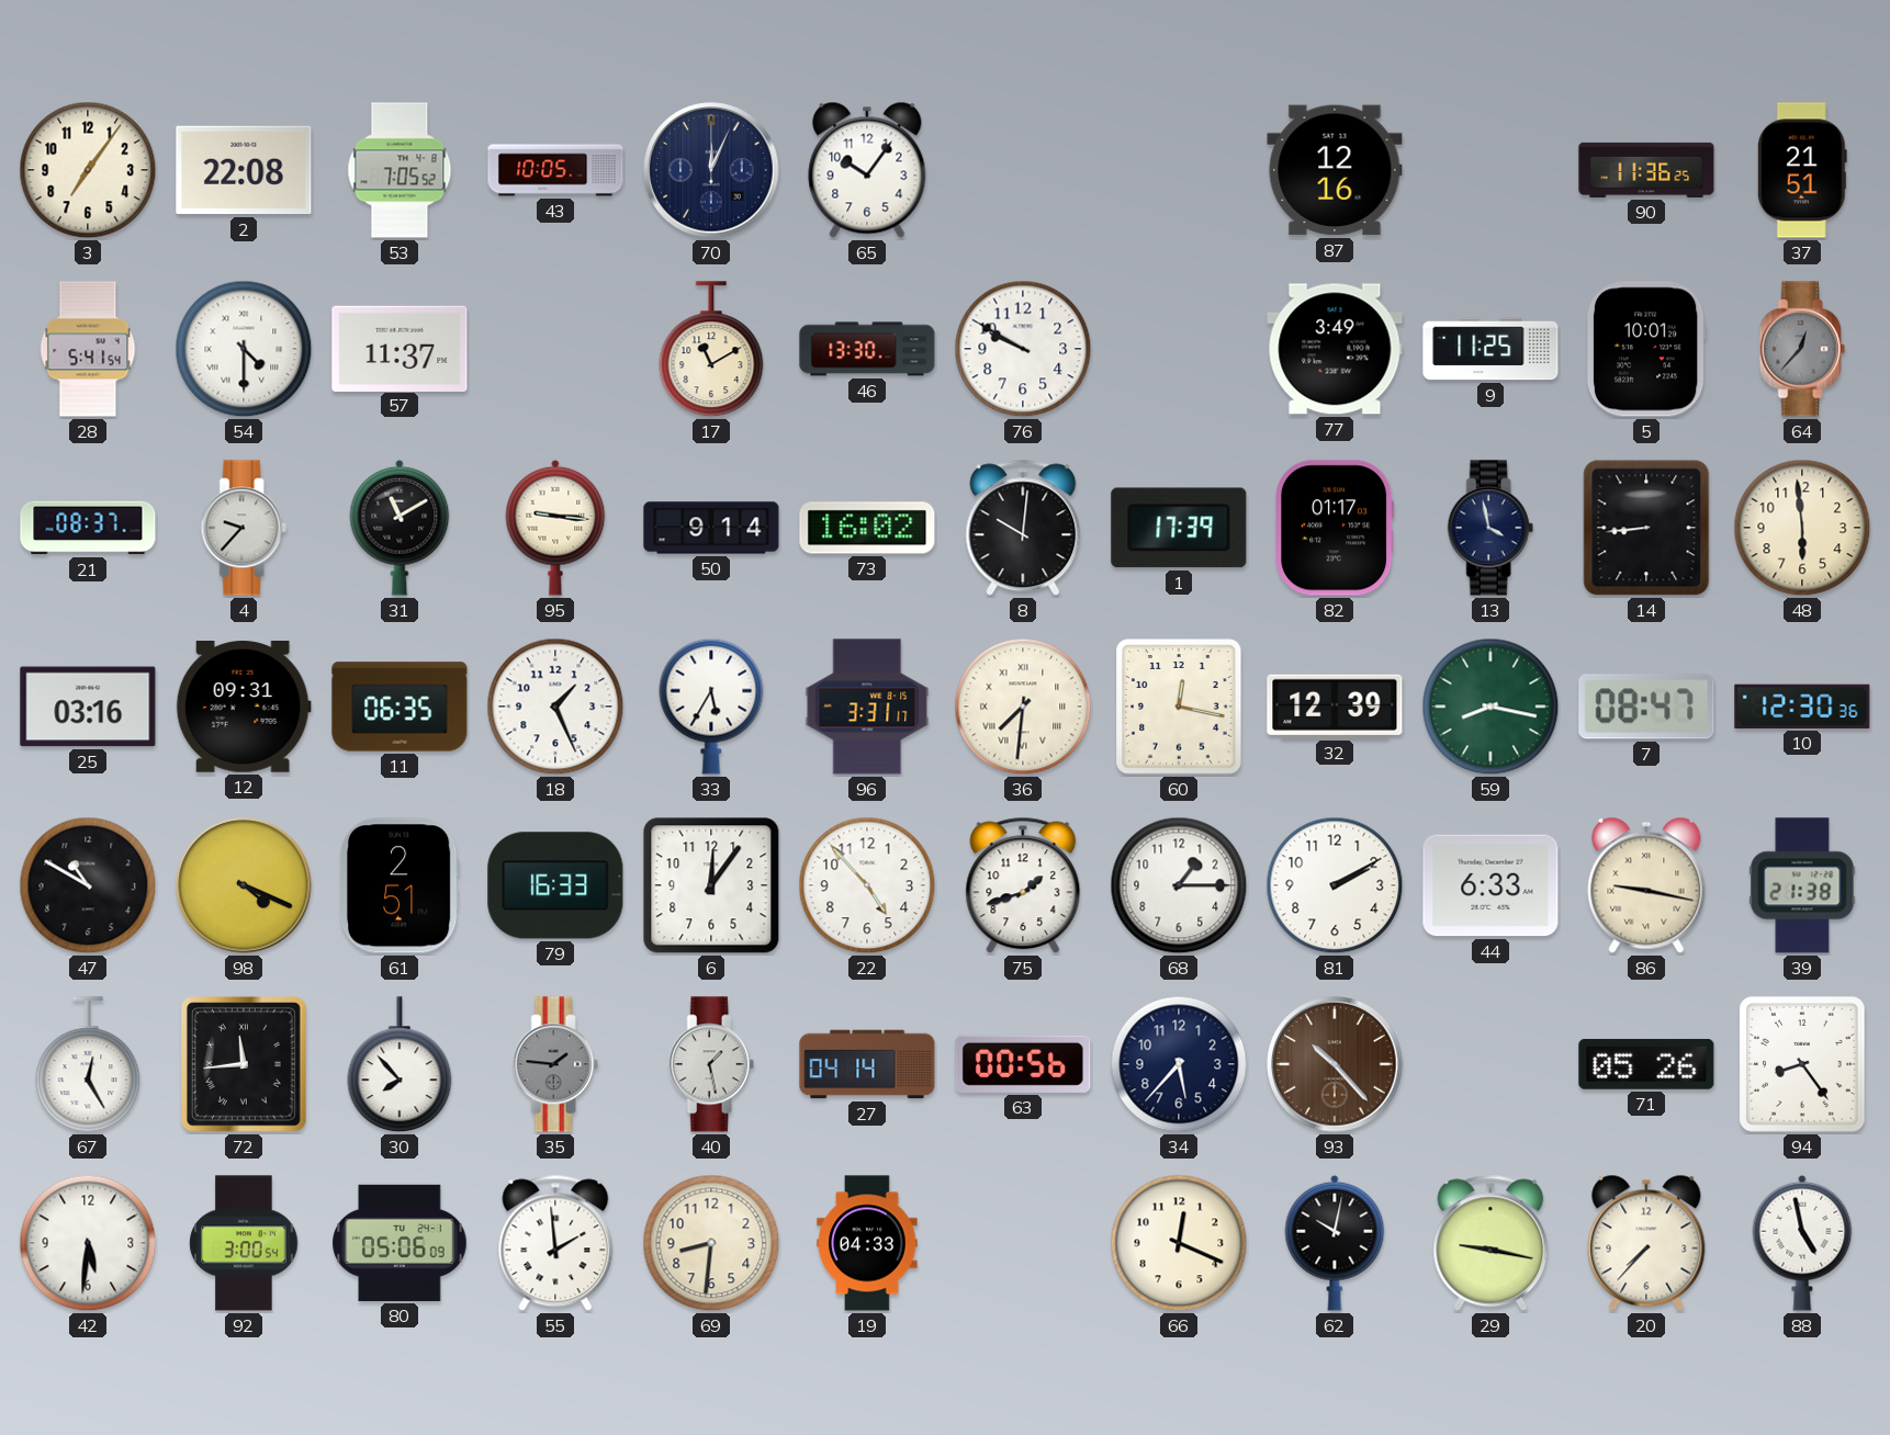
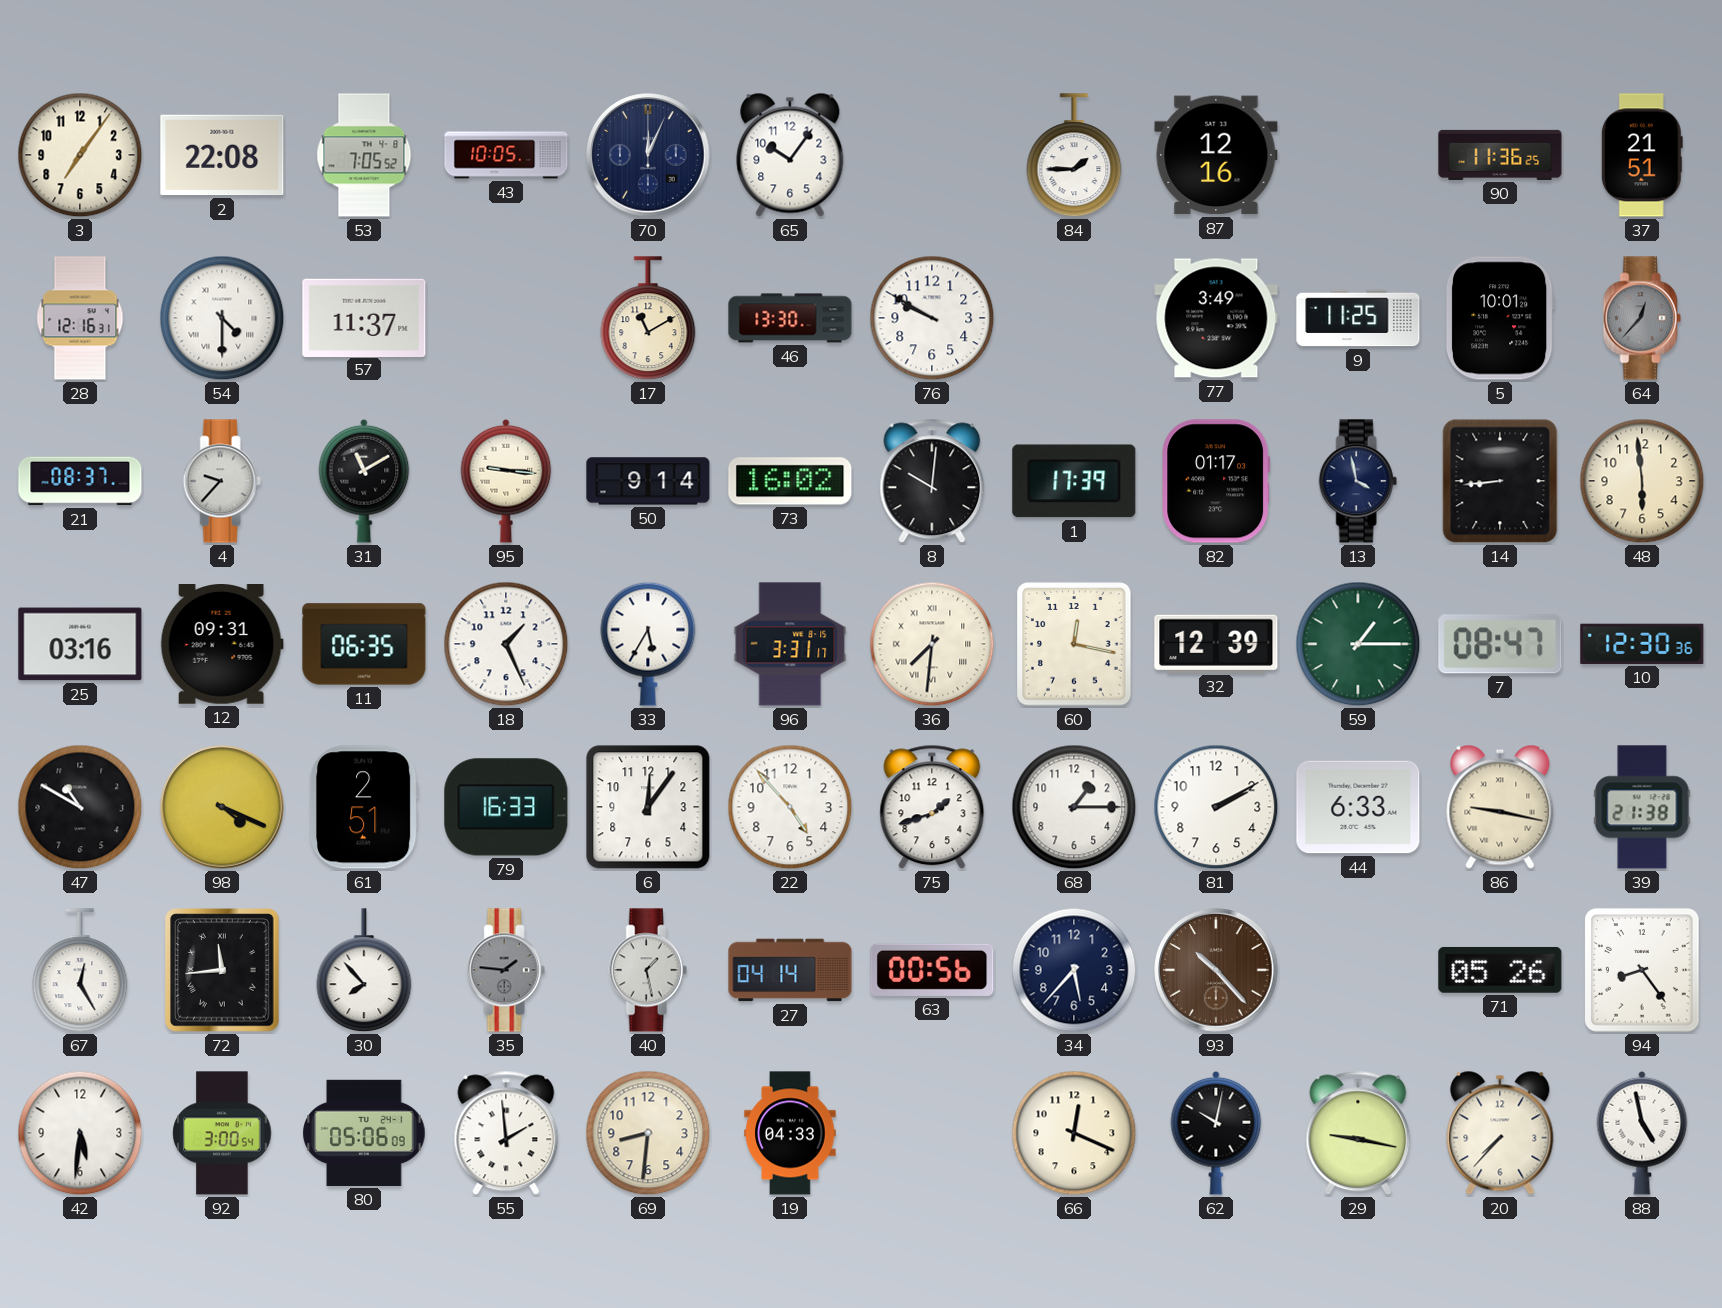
84: none -> 1:45 (1074, 156)
28: 5:41 -> 12:16 (80, 318)
59: 8:17 -> 1:15 (1358, 644)
